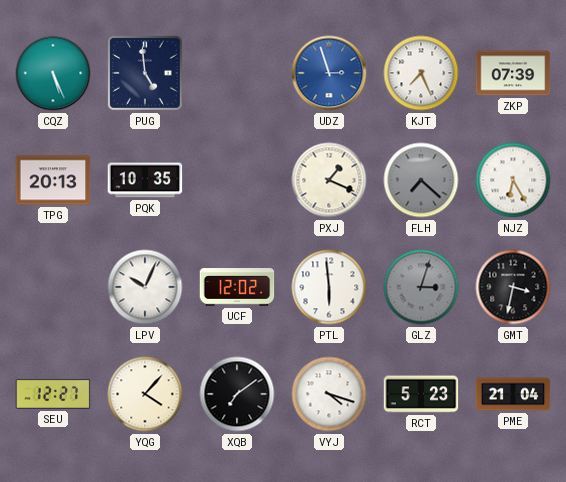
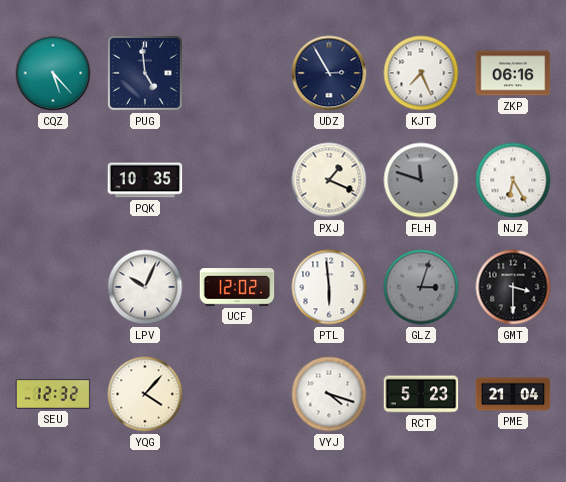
CQZ: 5:26 -> 5:23 (53, 73)
UDZ: 2:57 -> 2:55 (329, 73)
UDZ dial: blue -> navy (329, 73)
ZKP: 07:39 -> 06:16 (513, 73)
TPG: 20:13 -> none (53, 180)
FLH: 7:22 -> 11:48 (421, 180)
GMT: 3:32 -> 3:30 (513, 287)
SEU: 12:27 -> 12:32 (53, 394)
XQB: 7:09 -> none (237, 394)
